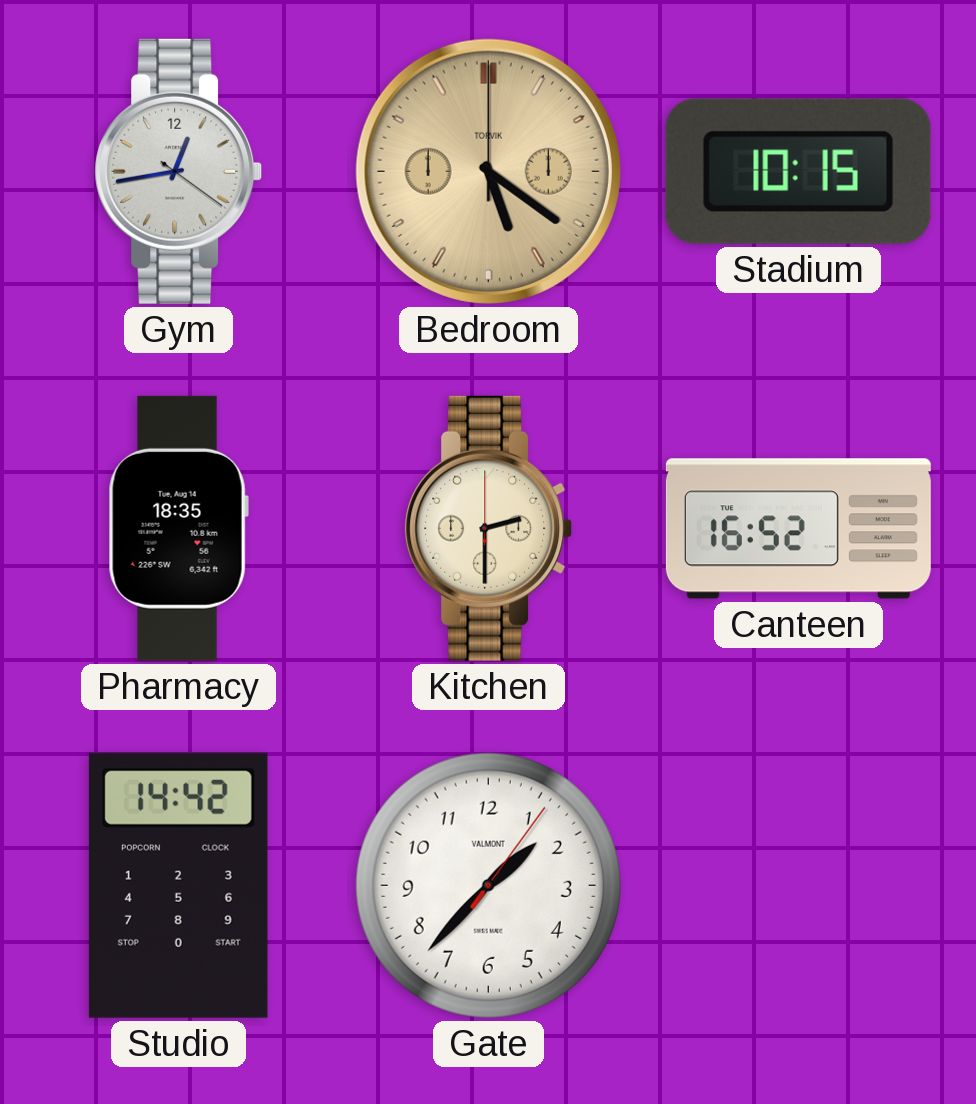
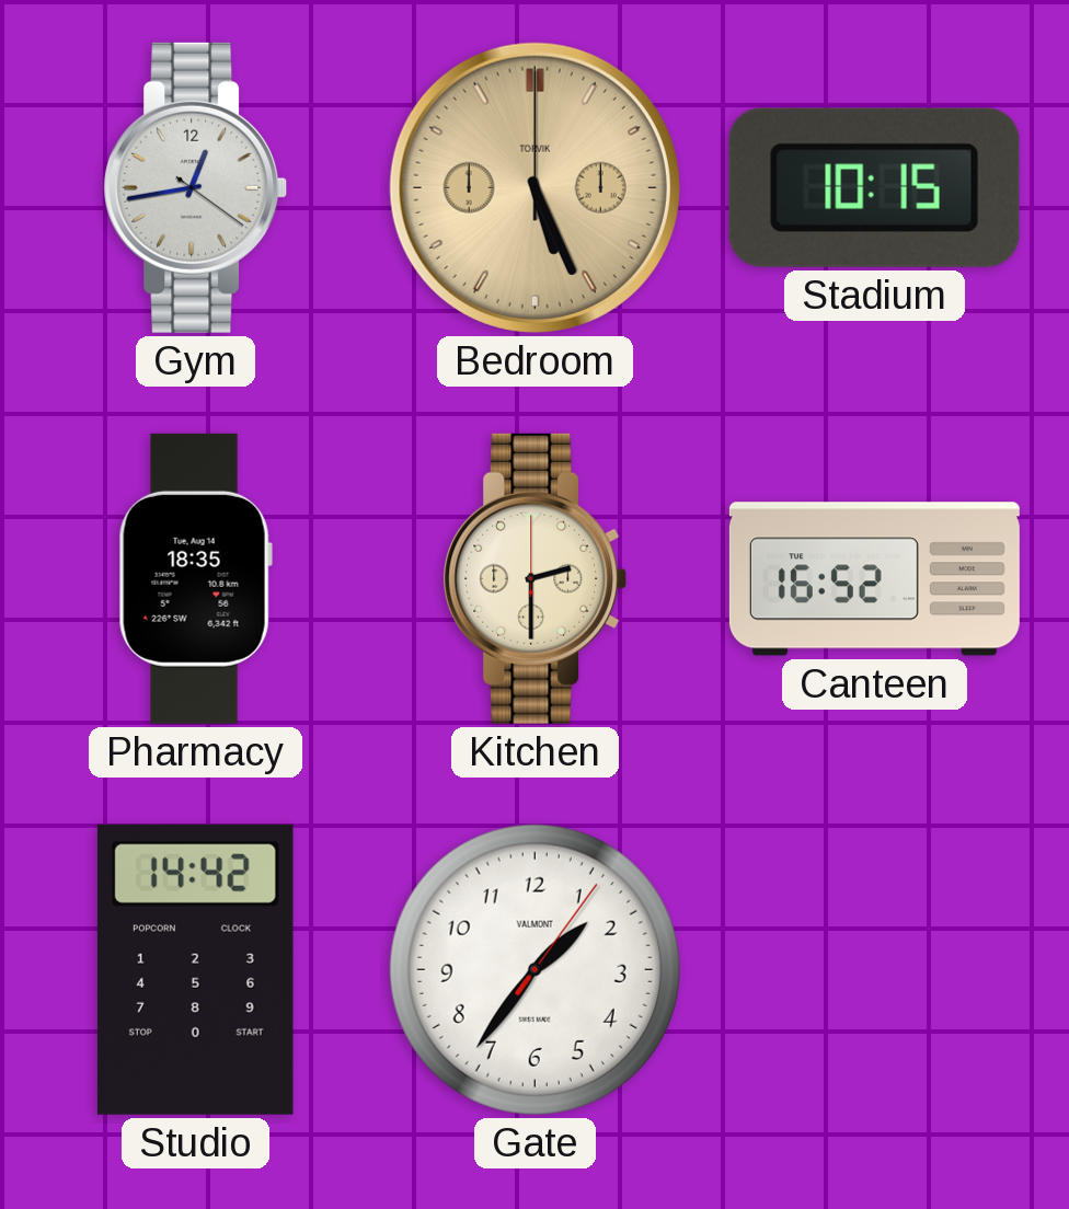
Bedroom: 5:21 -> 5:26 (534, 187)
Gate: 1:37 -> 1:36 (534, 969)
